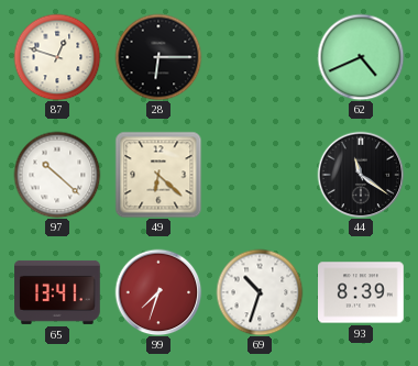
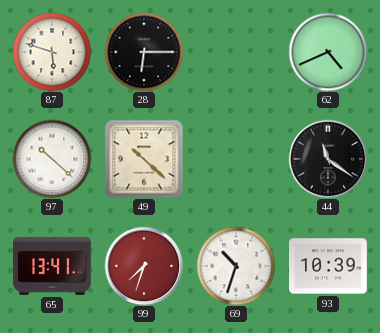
87: 12:48 -> 5:48 (52, 52)
49: 6:22 -> 10:22 (144, 159)
93: 8:39 -> 10:39 (329, 266)
